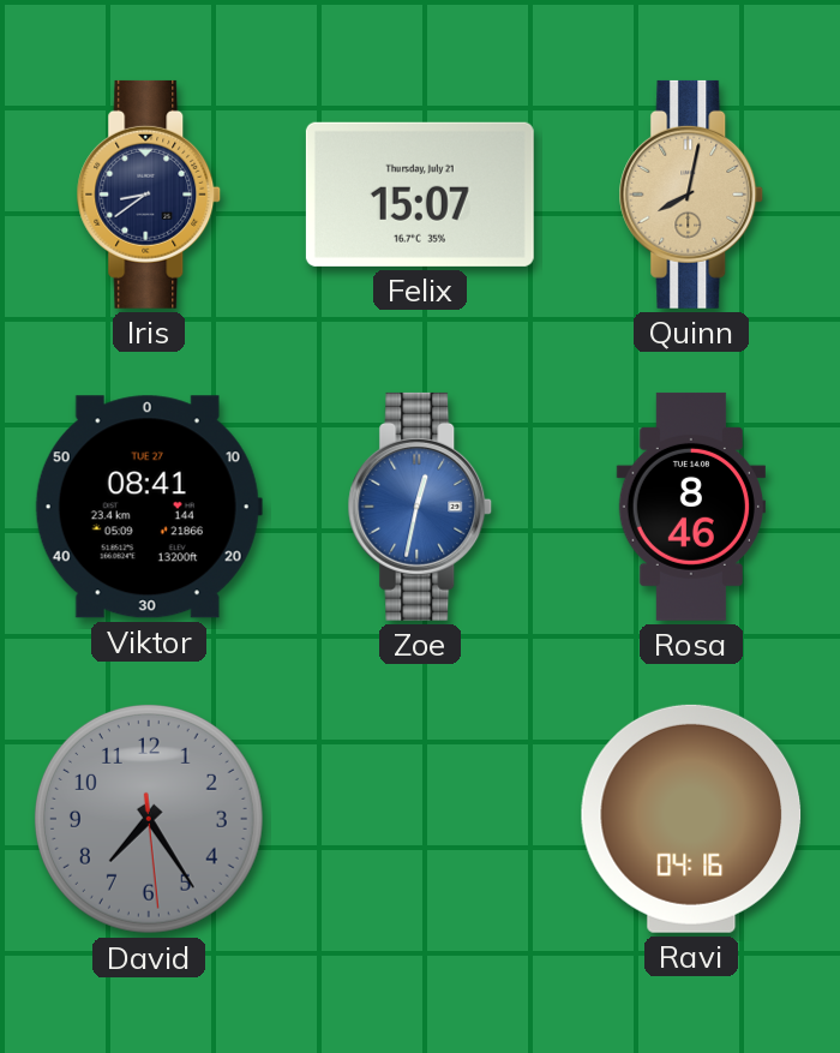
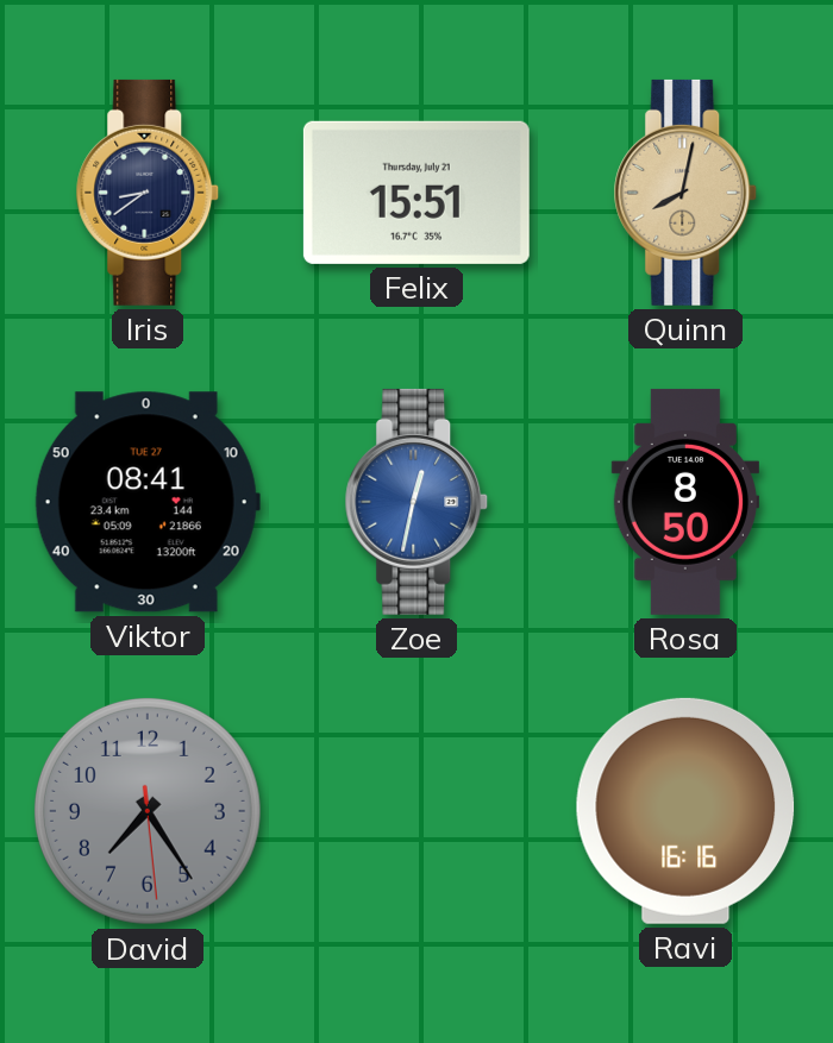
Felix: 15:07 -> 15:51 (416, 193)
Rosa: 8:46 -> 8:50 (684, 502)
Ravi: 04:16 -> 16:16 (685, 811)
